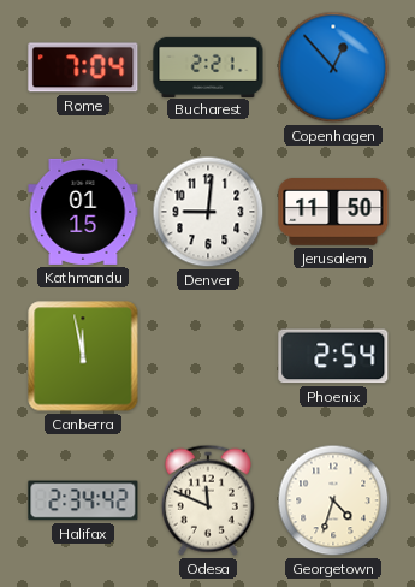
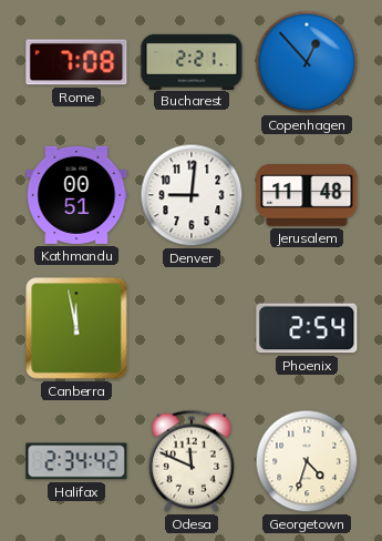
Rome: 7:04 -> 7:08 (76, 62)
Kathmandu: 01:15 -> 00:51 (76, 195)
Jerusalem: 11:50 -> 11:48 (307, 196)
